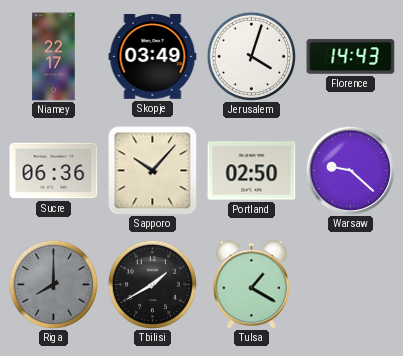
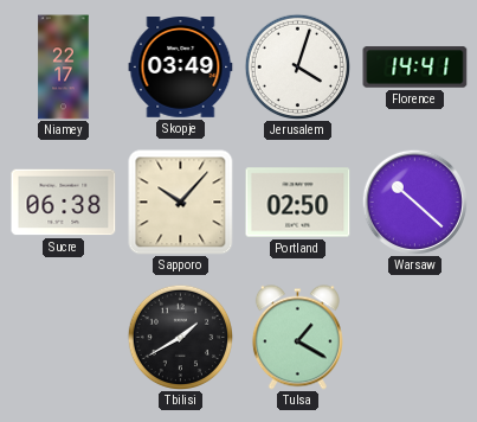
Florence: 14:43 -> 14:41 (415, 68)
Sucre: 06:36 -> 06:38 (64, 203)
Warsaw: 9:22 -> 10:22 (414, 202)
Riga: 8:00 -> none (53, 284)
